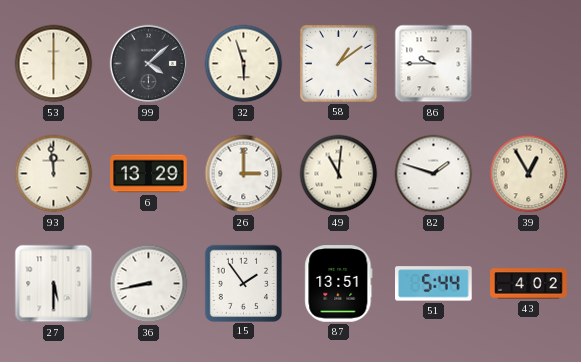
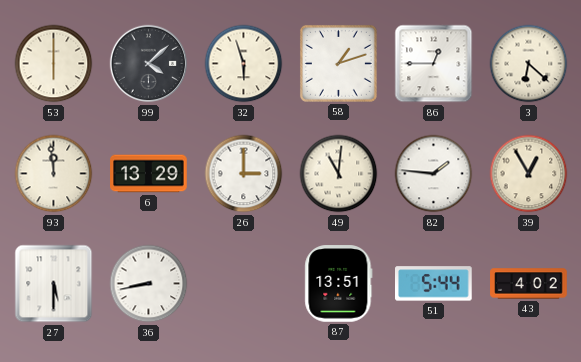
58: 1:09 -> 1:12 (338, 63)
86: 9:45 -> 12:45 (434, 64)
3: none -> 6:22 (529, 64)
82: 1:48 -> 1:46 (434, 174)
15: 1:54 -> none (243, 283)
